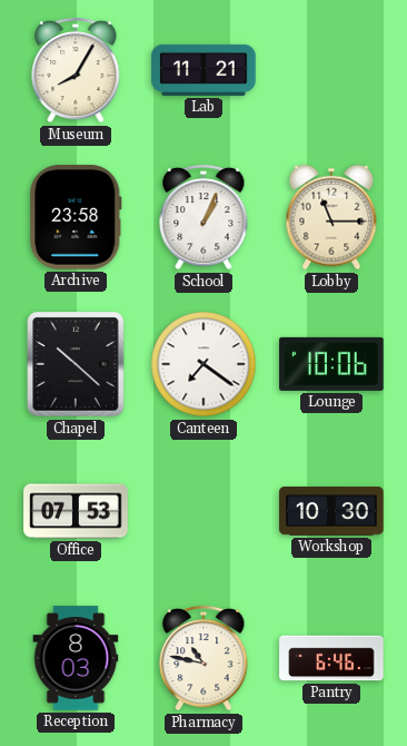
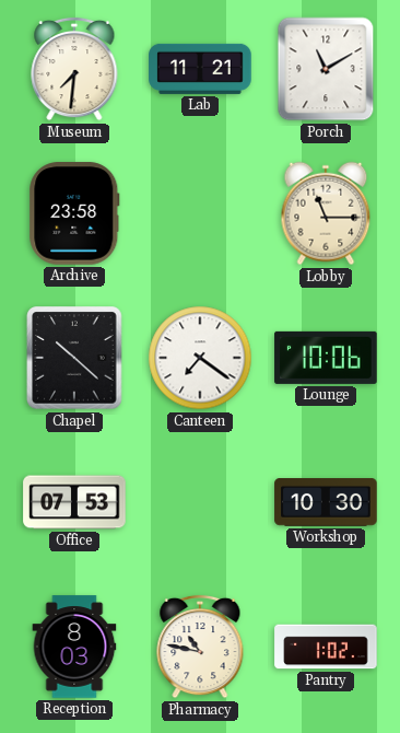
Museum: 8:05 -> 7:31 (74, 69)
Porch: none -> 11:10 (326, 69)
School: 1:04 -> none (203, 217)
Pantry: 6:46 -> 1:02 (326, 647)
